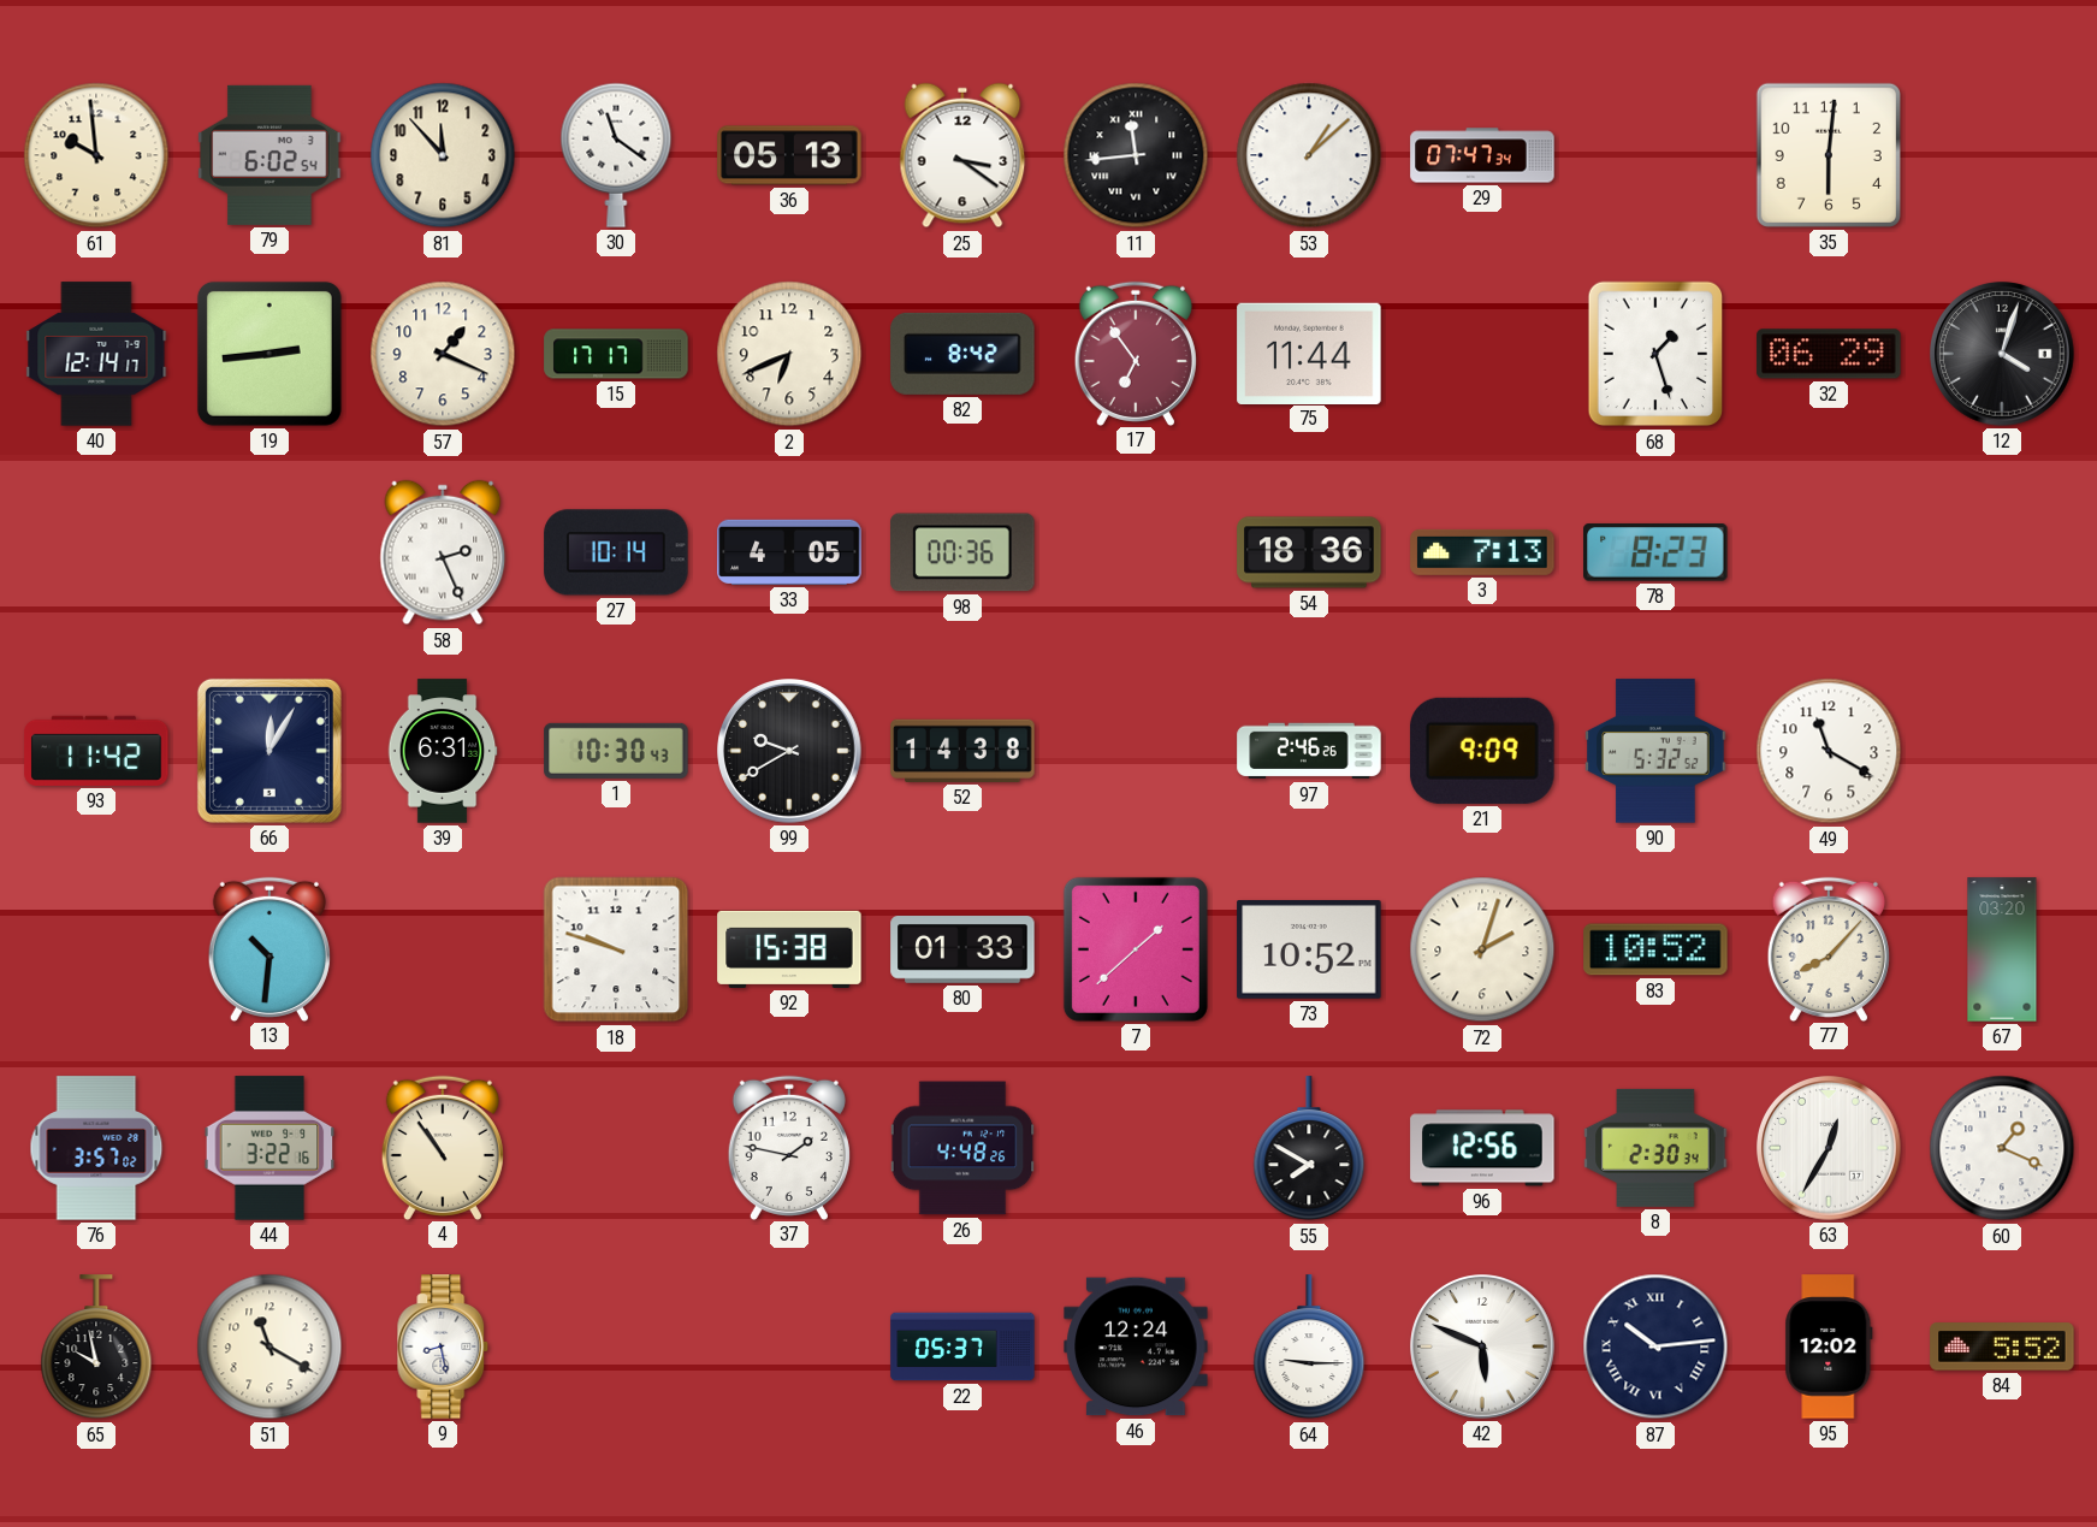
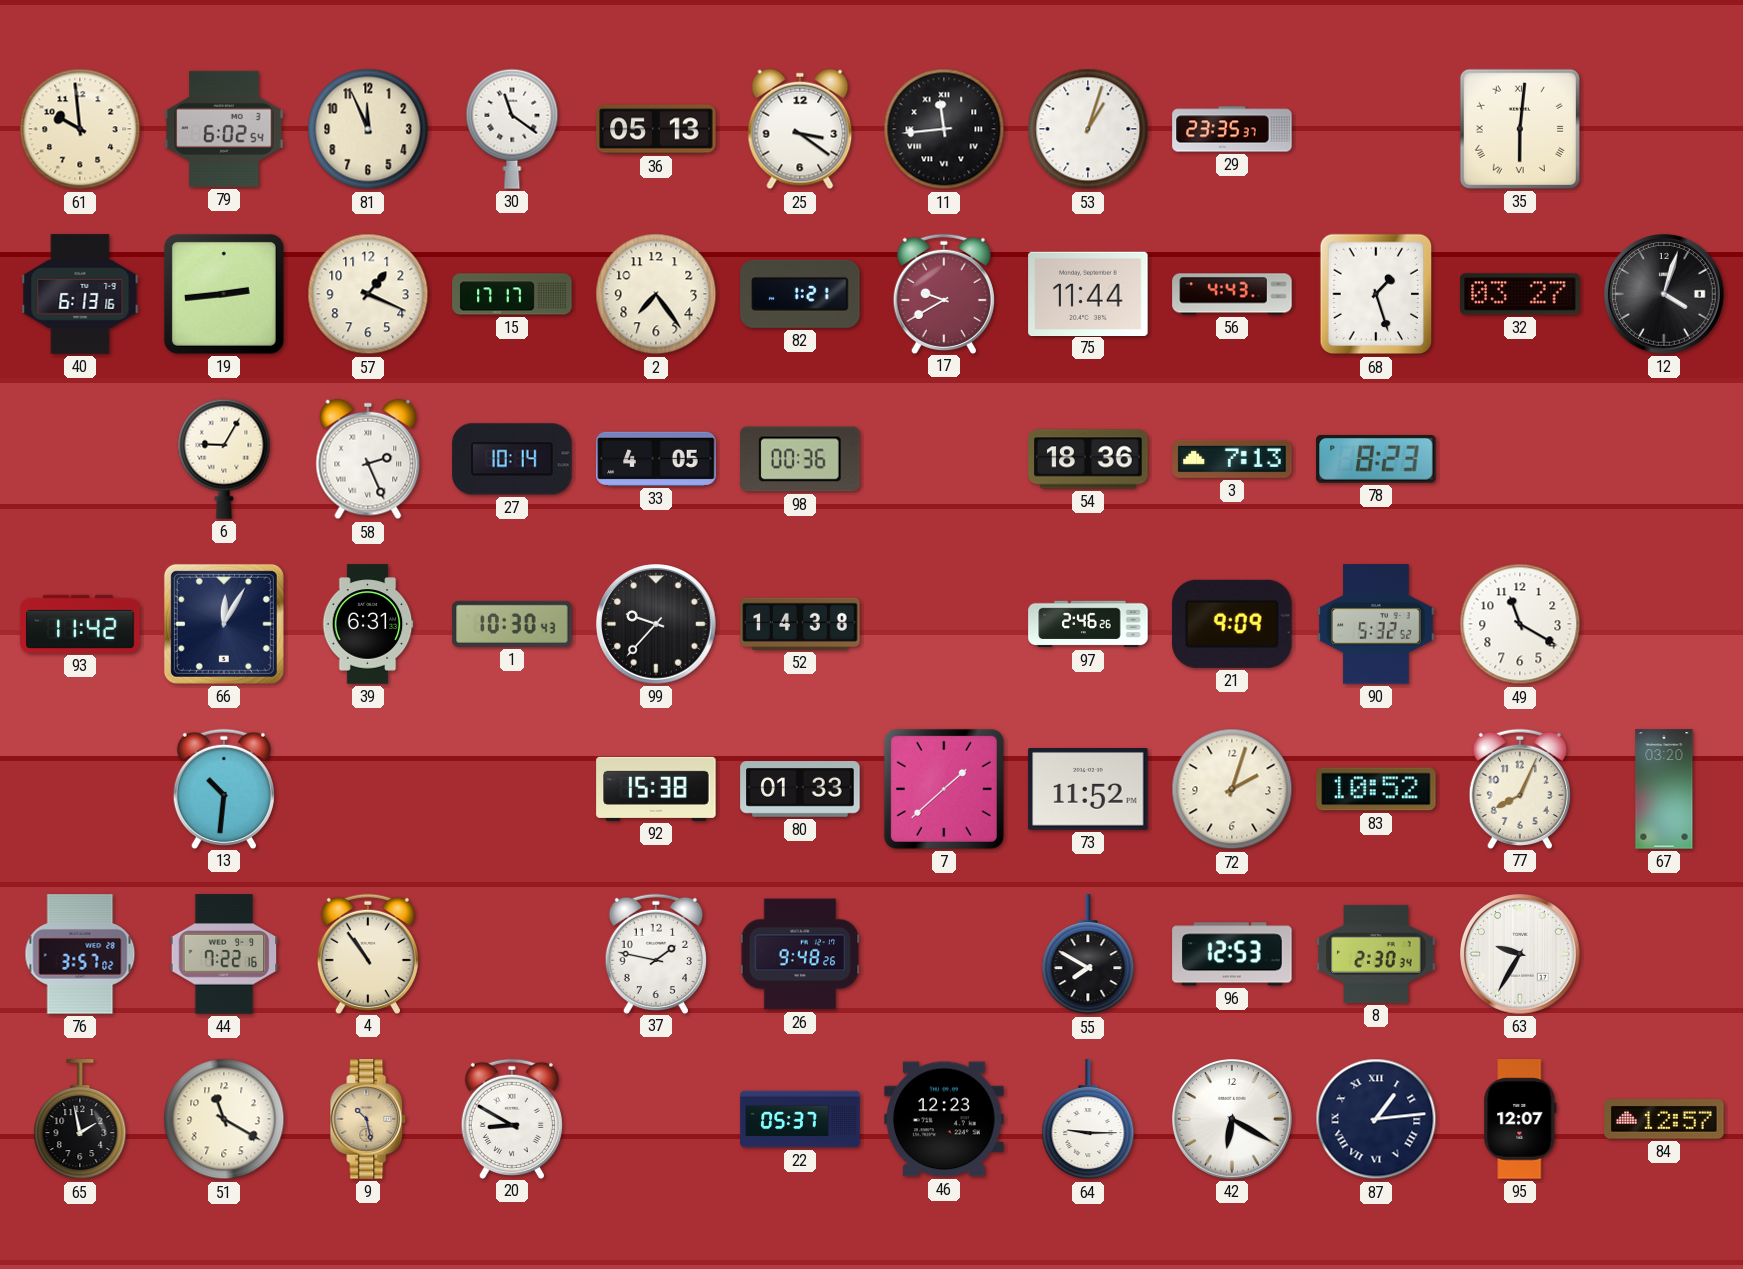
81: 11:53 -> 11:56 (368, 129)
53: 1:08 -> 1:03 (1088, 129)
29: 07:47 -> 23:35 (1232, 129)
35 numerals: Arabic -> Roman (1520, 129)
40: 12:14 -> 6:13 (80, 294)
2: 6:41 -> 7:24 (656, 294)
82: 8:42 -> 1:21 (800, 294)
17: 6:54 -> 9:40 (944, 293)
56: none -> 4:43 (1232, 294)
32: 06:29 -> 03:27 (1520, 294)
6: none -> 9:05 (224, 459)
99: 9:40 -> 9:37 (656, 624)
18: 9:48 -> none (616, 949)
73: 10:52 -> 11:52 (1088, 790)
77: 8:07 -> 8:04 (1520, 788)
44: 3:22 -> 7:22 (224, 954)
26: 4:48 -> 9:48 (800, 954)
96: 12:56 -> 12:53 (1232, 954)
63: 12:35 -> 9:35 (1520, 954)
60: 1:19 -> none (2002, 1148)
65: 9:58 -> 1:58 (80, 1120)
9: 8:28 -> 10:28 (368, 1119)
9 dial: white -> champagne (368, 1119)
20: none -> 8:50 (512, 1118)
46: 12:24 -> 12:23 (944, 1119)
42: 5:49 -> 6:20 (1232, 1119)
87: 10:14 -> 1:14 (1376, 1119)
95: 12:02 -> 12:07 (1520, 1119)
84: 5:52 -> 12:57 (1664, 1119)
